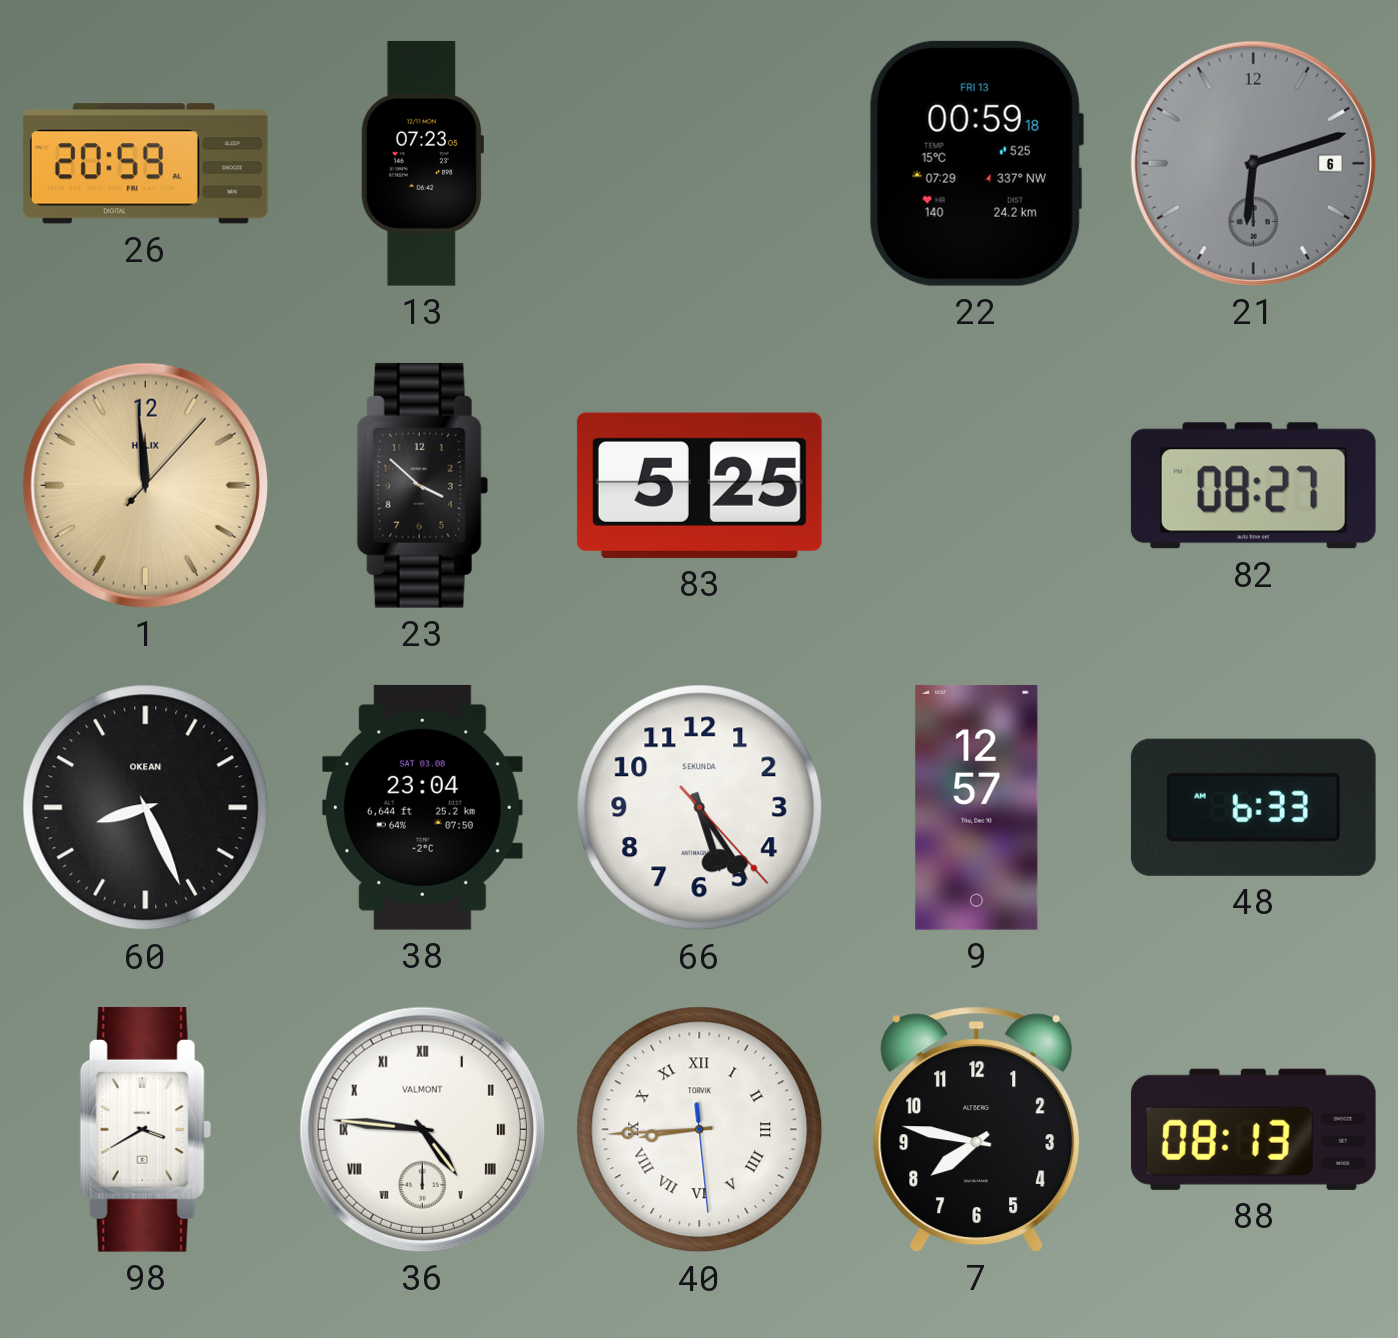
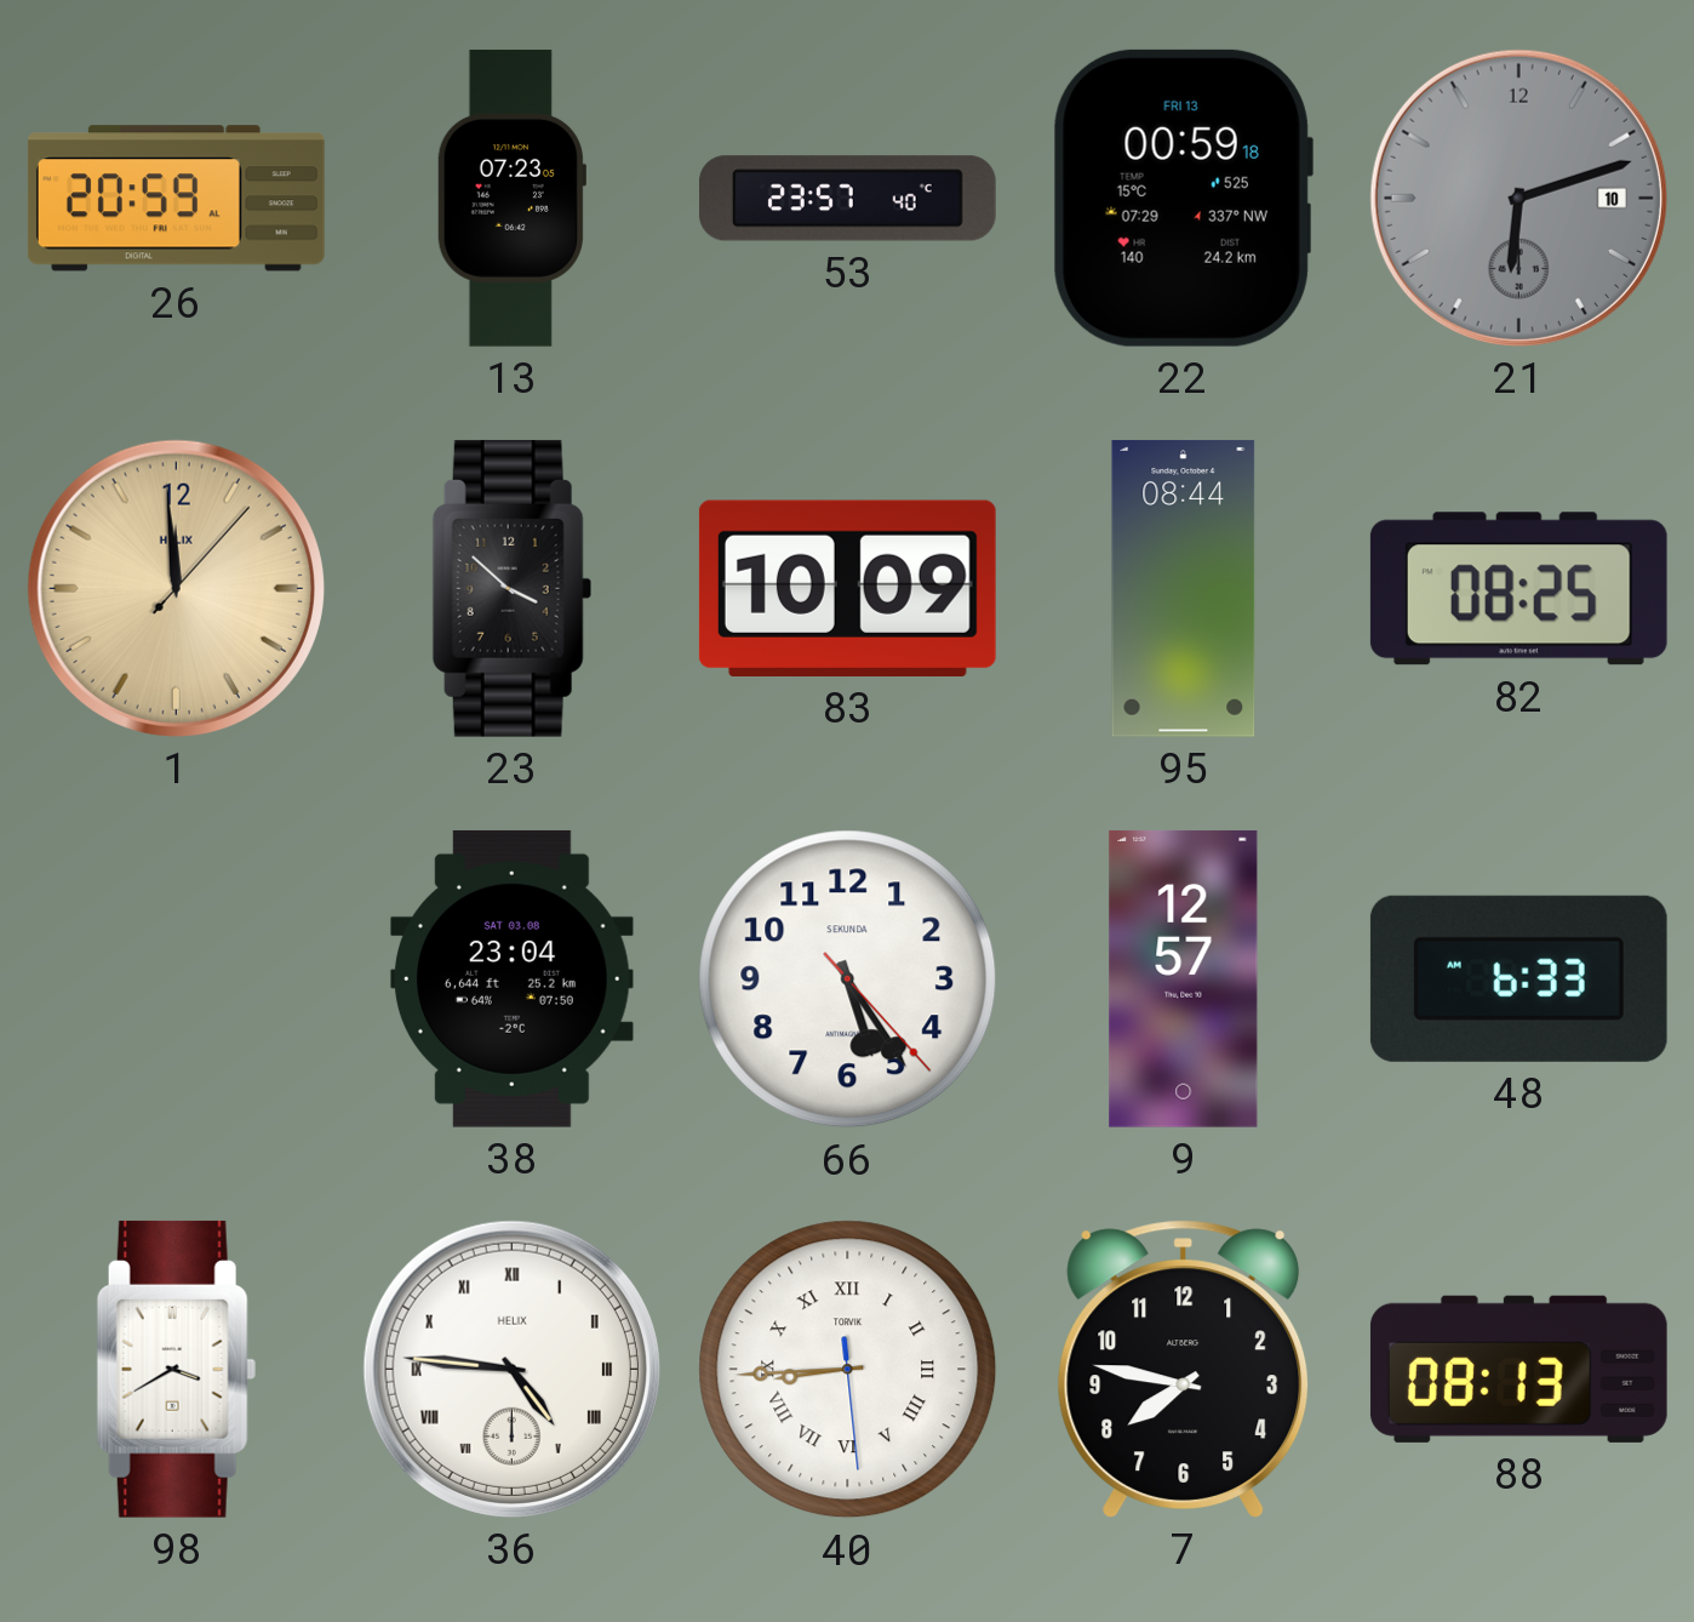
53: none -> 23:57 (847, 199)
21 date: 6 -> 10 (1518, 198)
83: 5:25 -> 10:09 (847, 588)
95: none -> 08:44 (1184, 588)
82: 08:27 -> 08:25 (1518, 589)
60: 8:26 -> none (146, 808)
36 brand: VALMONT -> HELIX (511, 1369)
